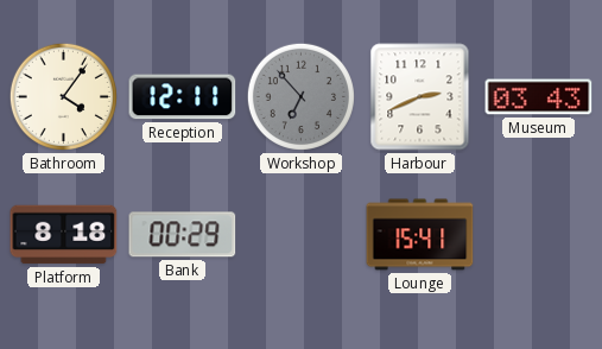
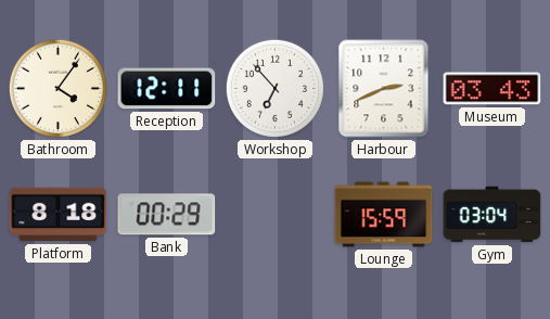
Workshop dial: grey -> white (274, 88)
Lounge: 15:41 -> 15:59 (384, 215)
Gym: none -> 03:04 (493, 215)
